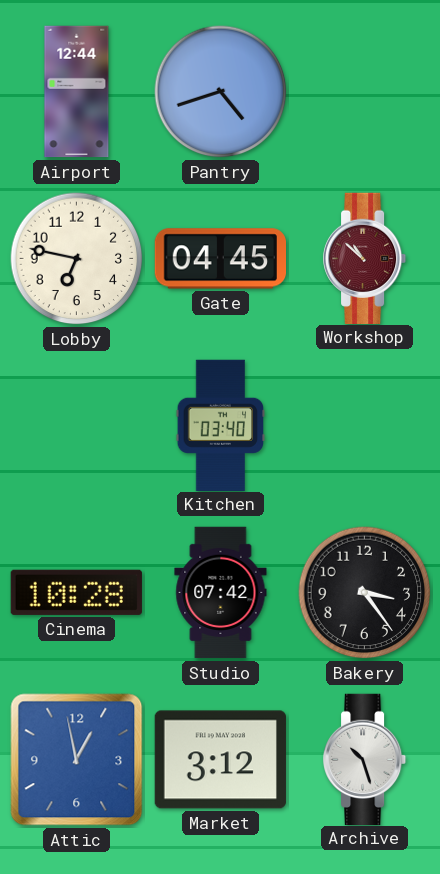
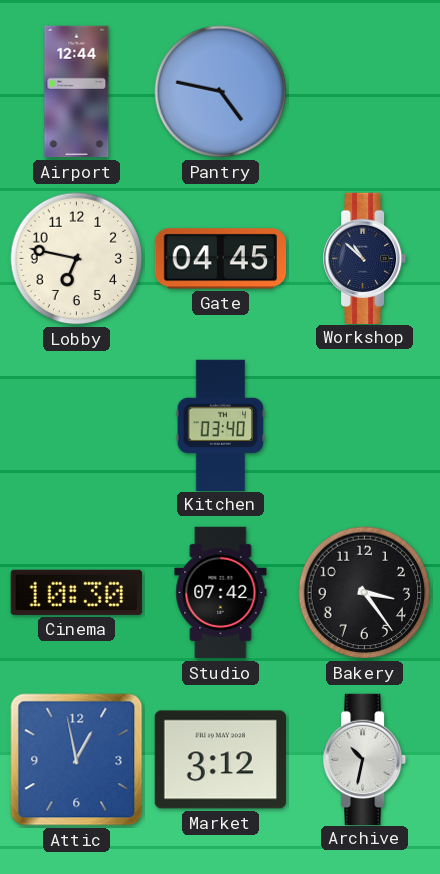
Pantry: 4:42 -> 4:47 (221, 92)
Workshop dial: burgundy -> navy (366, 258)
Cinema: 10:28 -> 10:30 (76, 592)
Archive: 10:27 -> 10:32 (366, 759)
